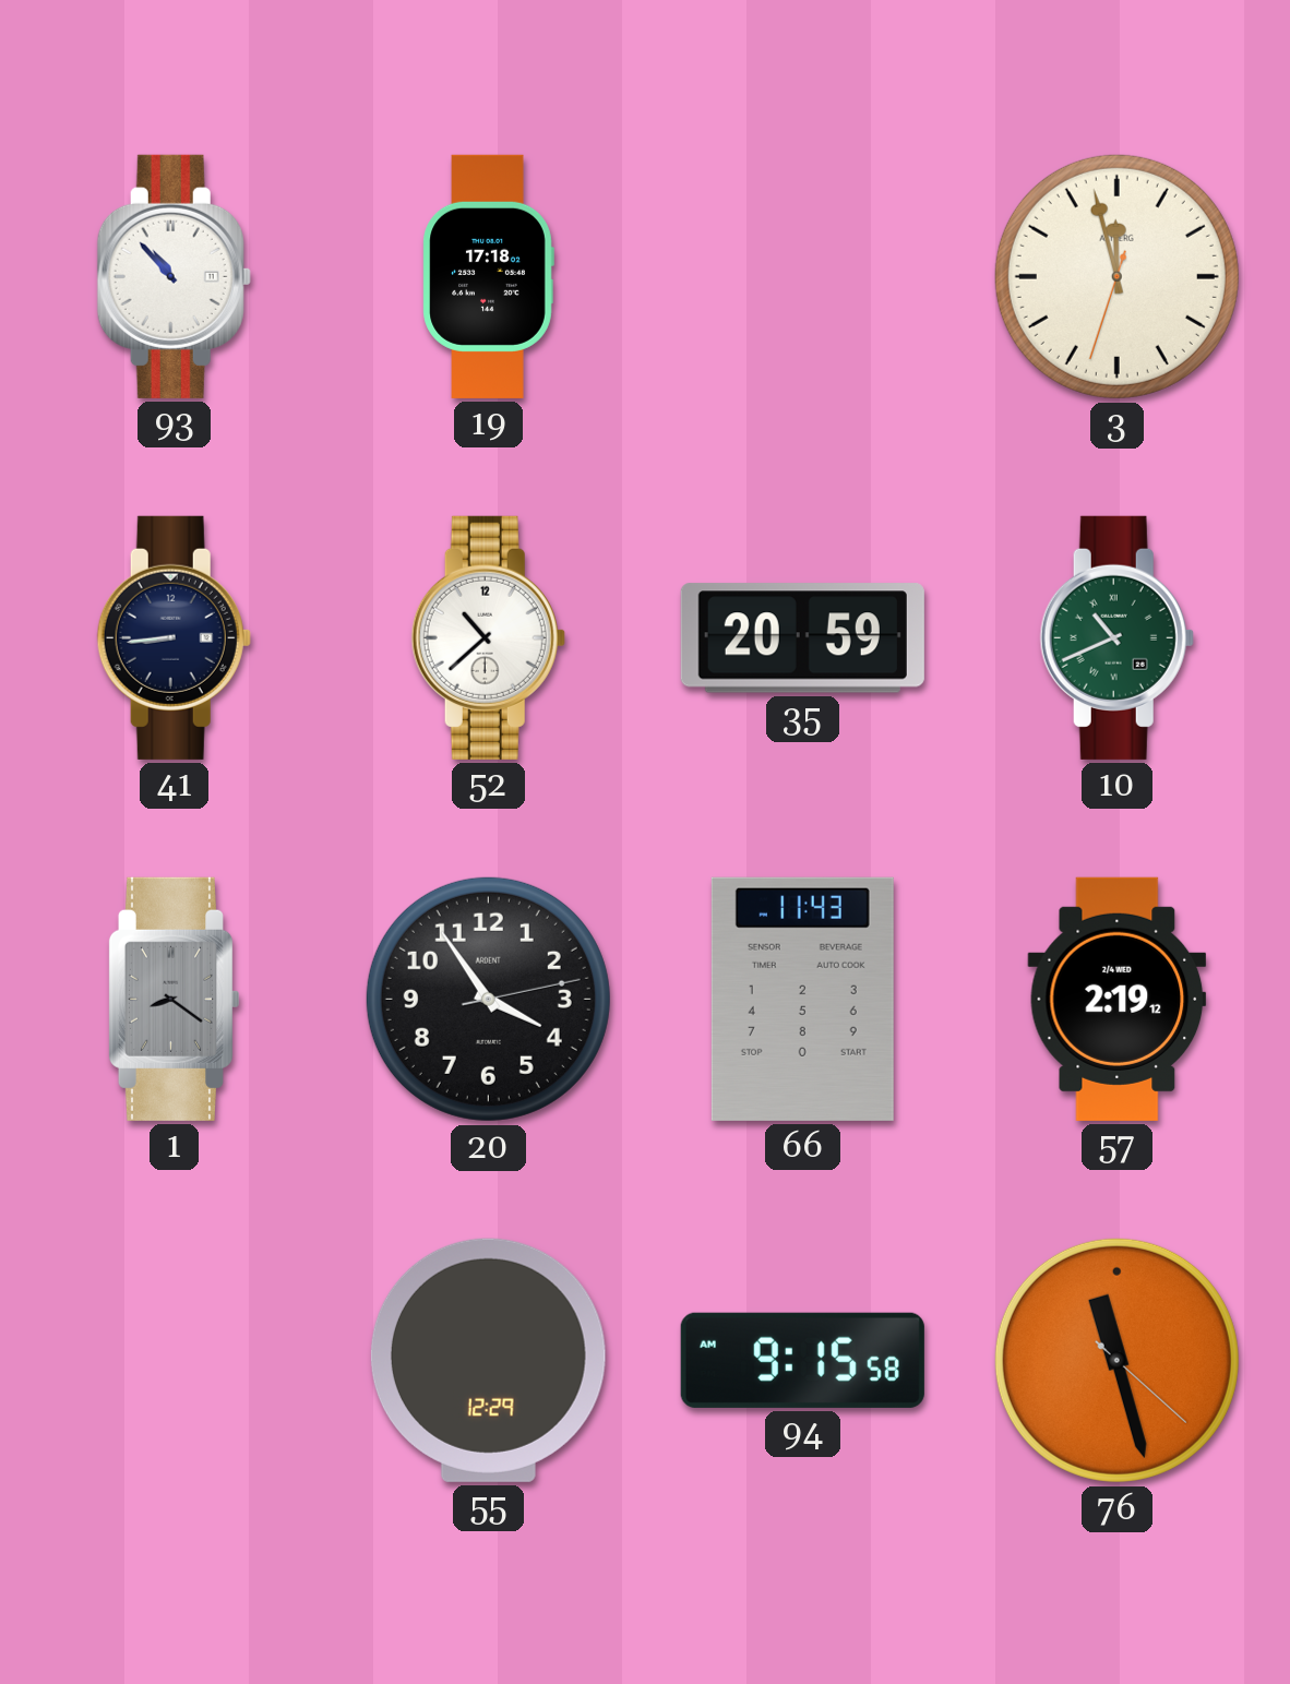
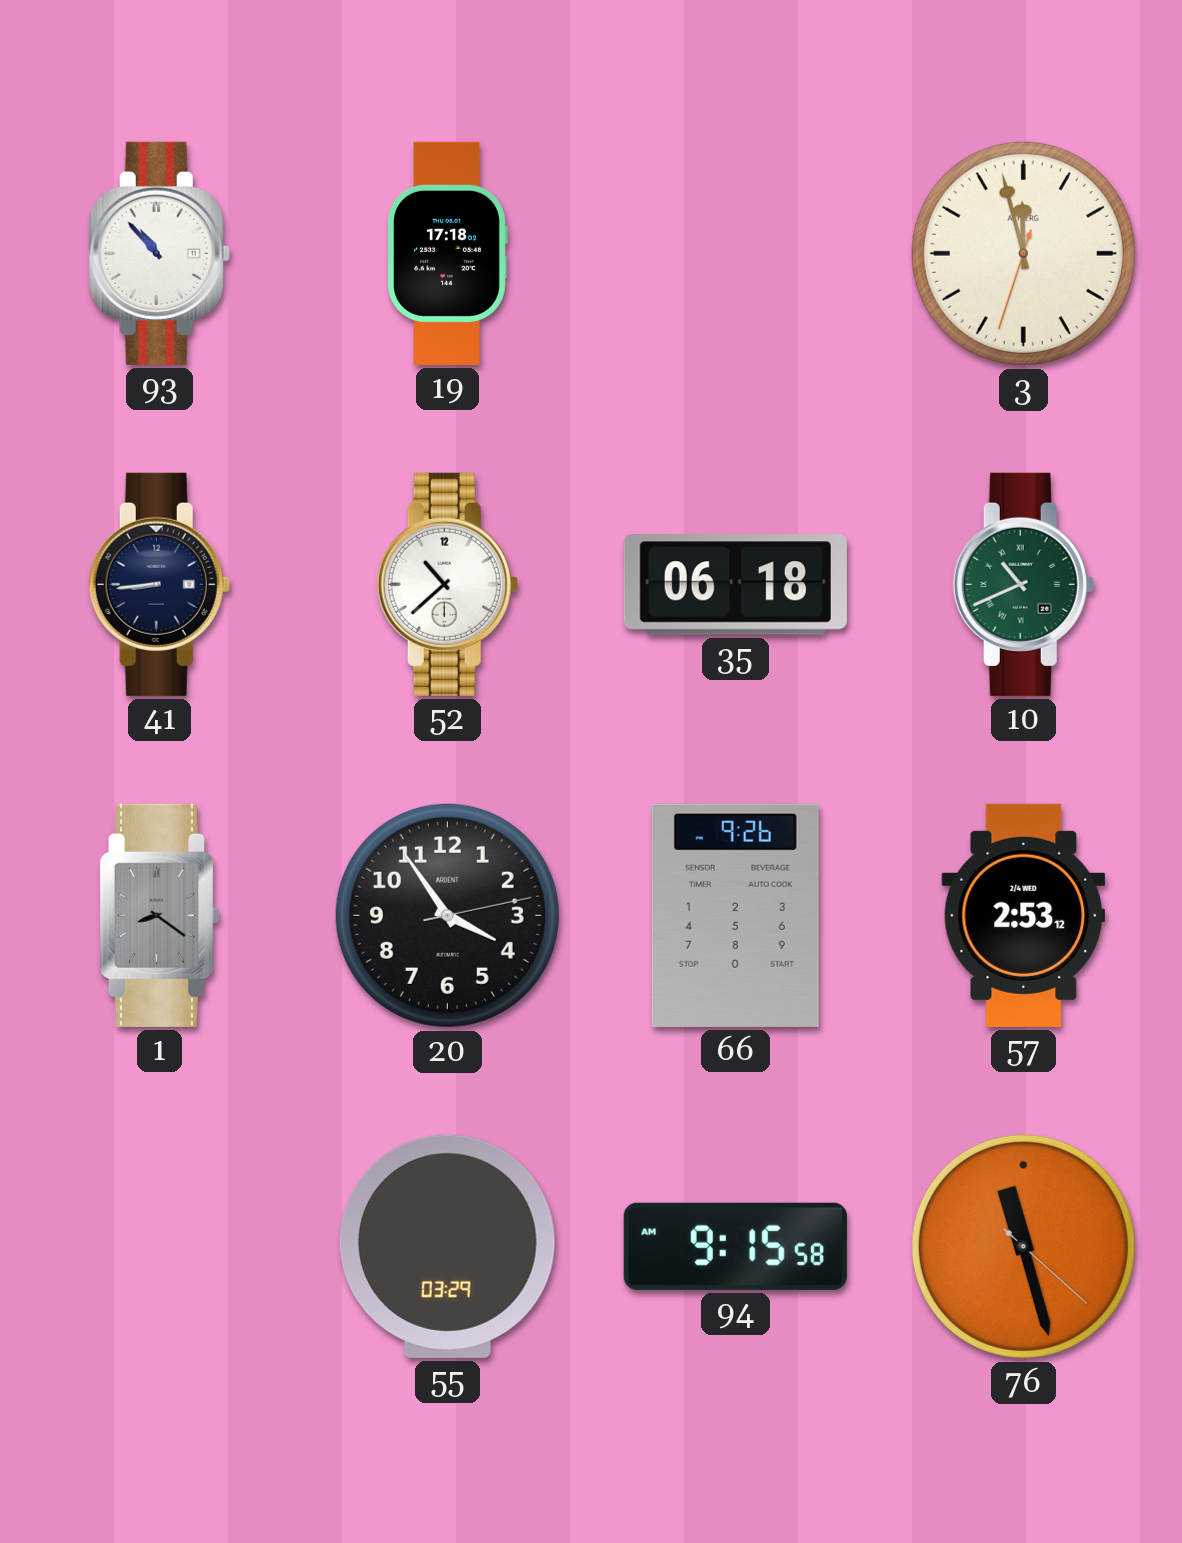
35: 20:59 -> 06:18 (735, 585)
66: 11:43 -> 9:26 (735, 915)
57: 2:19 -> 2:53 (1024, 915)
55: 12:29 -> 03:29 (447, 1246)
